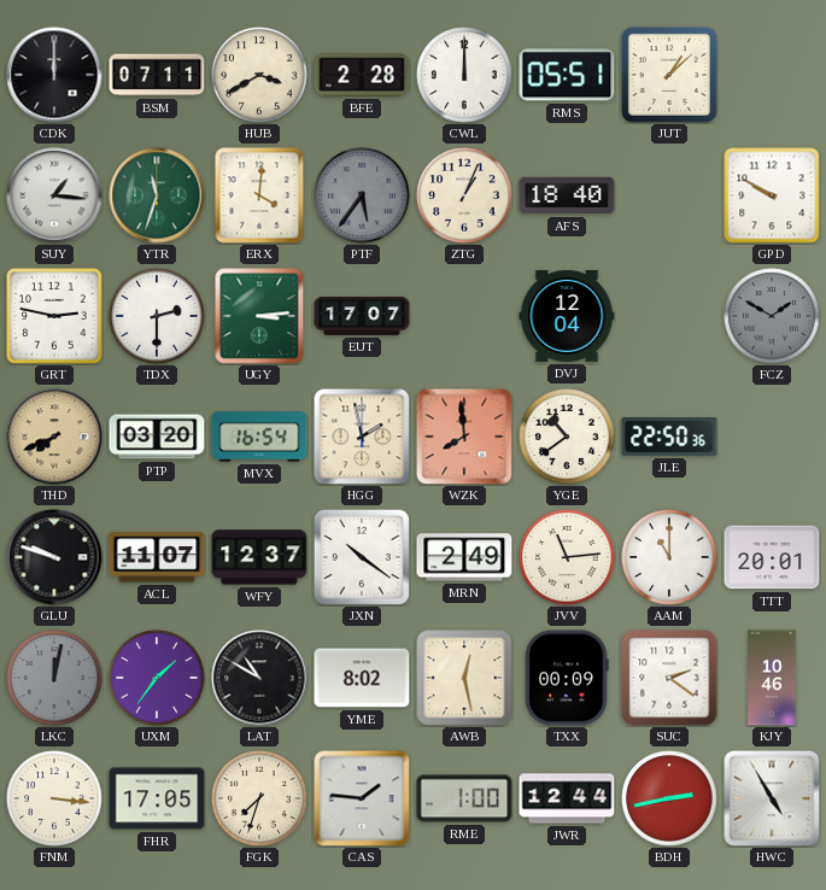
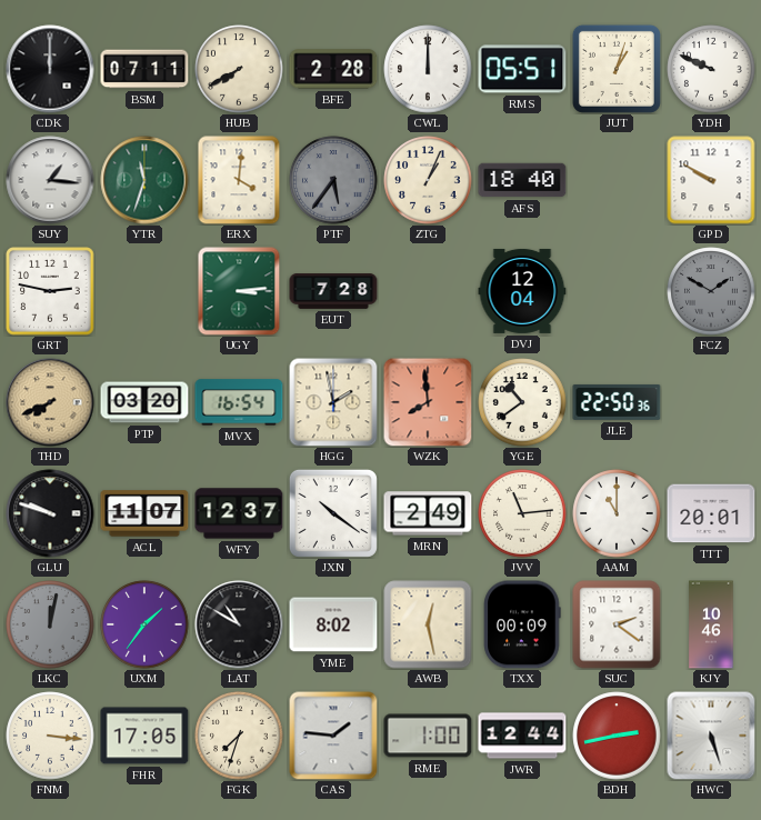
HUB: 3:40 -> 7:40 (239, 69)
JUT: 1:08 -> 1:03 (617, 69)
YDH: none -> 9:49 (711, 69)
TDX: 2:30 -> none (157, 316)
EUT: 17:07 -> 7:28 (333, 291)
HWC: 4:55 -> 5:27 (711, 736)
